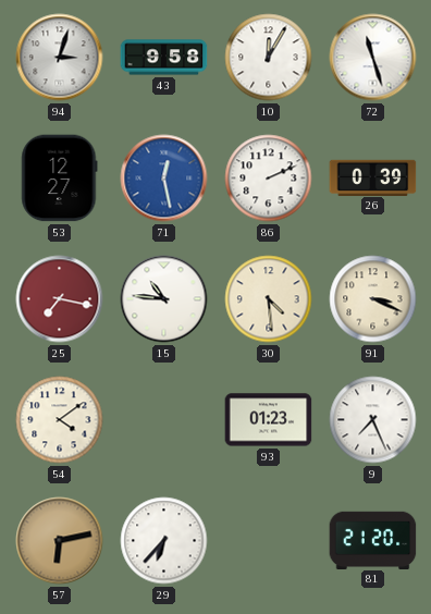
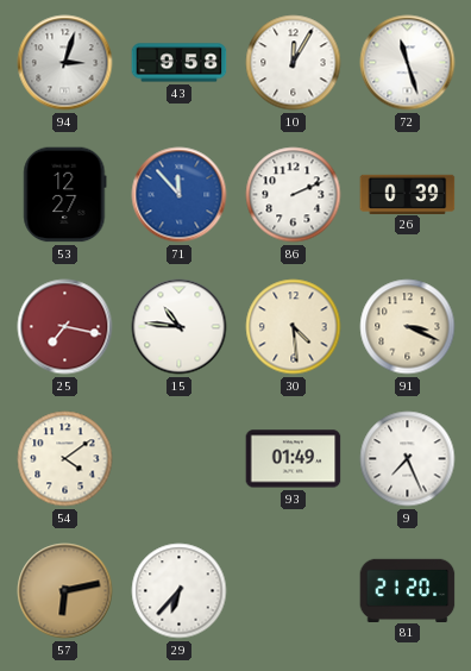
71: 12:28 -> 11:53 (180, 195)
93: 01:23 -> 01:49 (294, 459)
